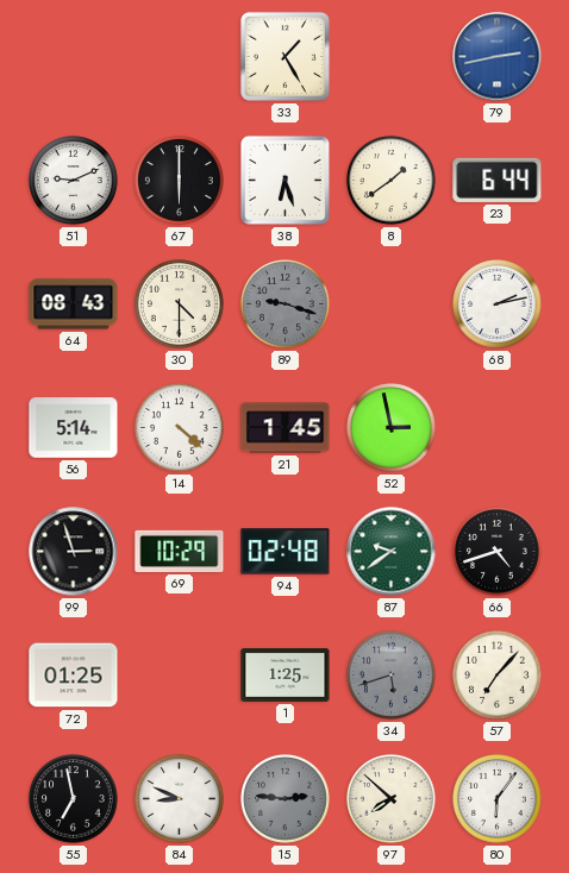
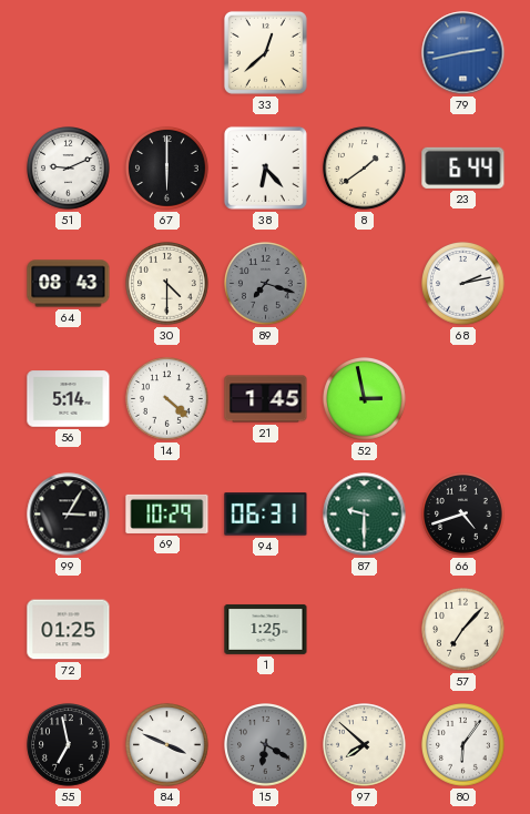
33: 1:25 -> 12:38 (265, 52)
38: 6:27 -> 6:23 (265, 167)
89: 9:18 -> 7:18 (266, 284)
99: 2:57 -> 3:05 (69, 515)
94: 02:48 -> 06:31 (266, 515)
87: 9:39 -> 9:30 (365, 515)
34: 5:42 -> none (392, 676)
84: 8:49 -> 3:49 (167, 745)
15: 2:46 -> 6:20 (266, 745)
